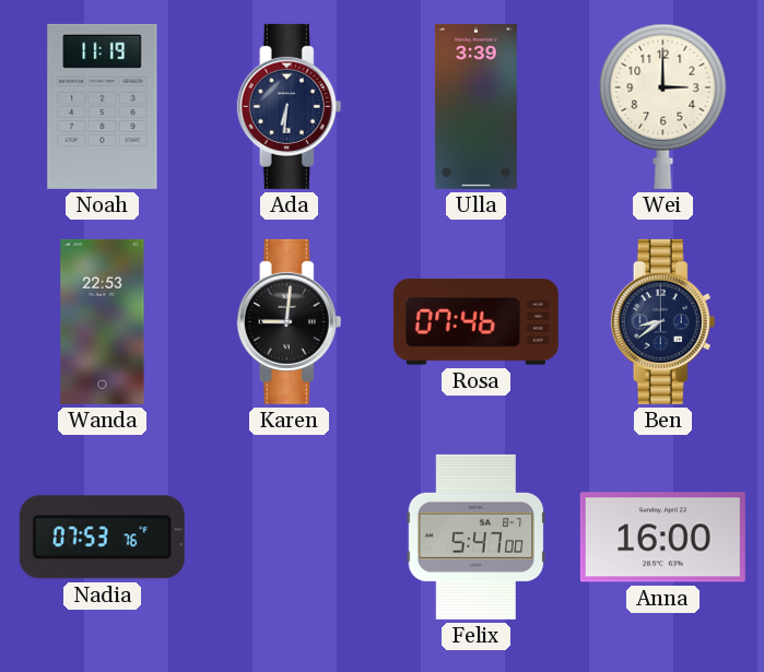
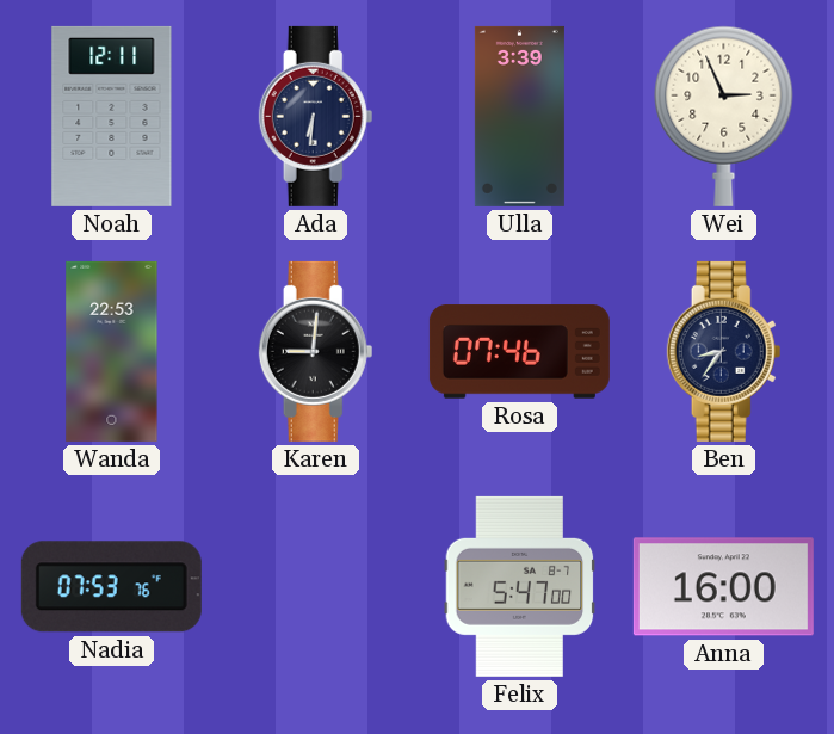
Noah: 11:19 -> 12:11 (112, 116)
Wei: 3:00 -> 2:56 (724, 116)
Ben: 8:39 -> 8:36 (724, 351)
